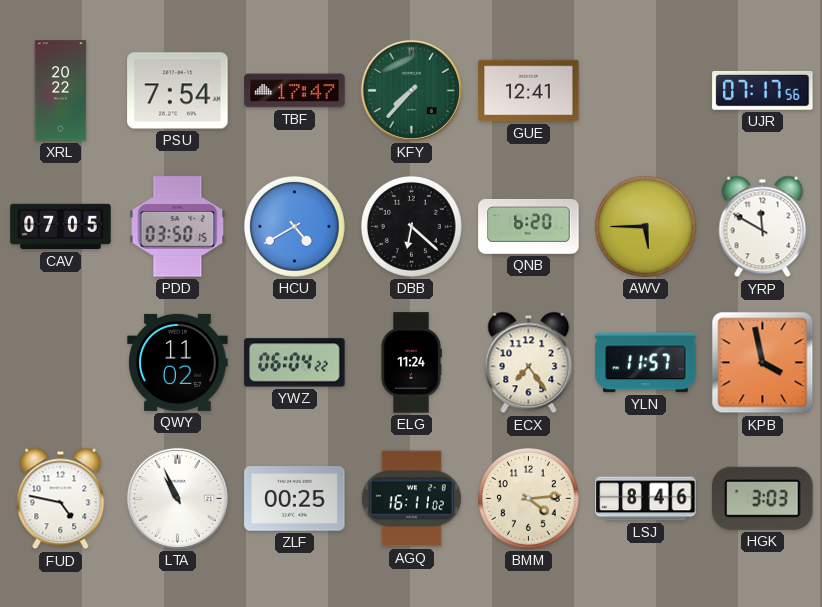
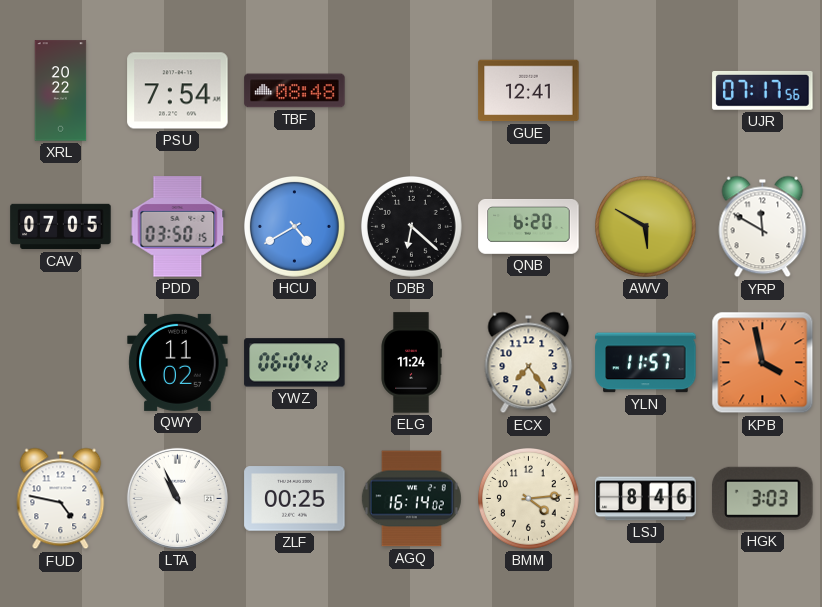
TBF: 17:47 -> 08:48 (295, 91)
KFY: 7:37 -> none (411, 90)
AWV: 5:45 -> 5:50 (646, 227)
AGQ: 16:11 -> 16:14 (411, 499)
